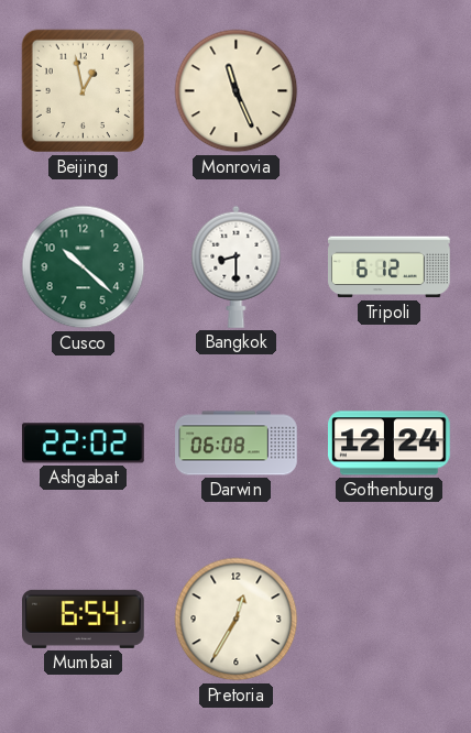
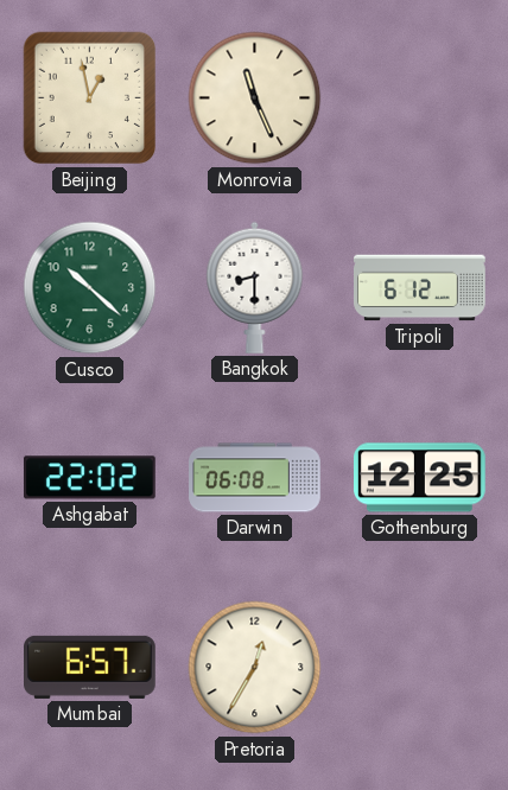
Gothenburg: 12:24 -> 12:25 (420, 478)
Mumbai: 6:54 -> 6:57 (90, 667)
